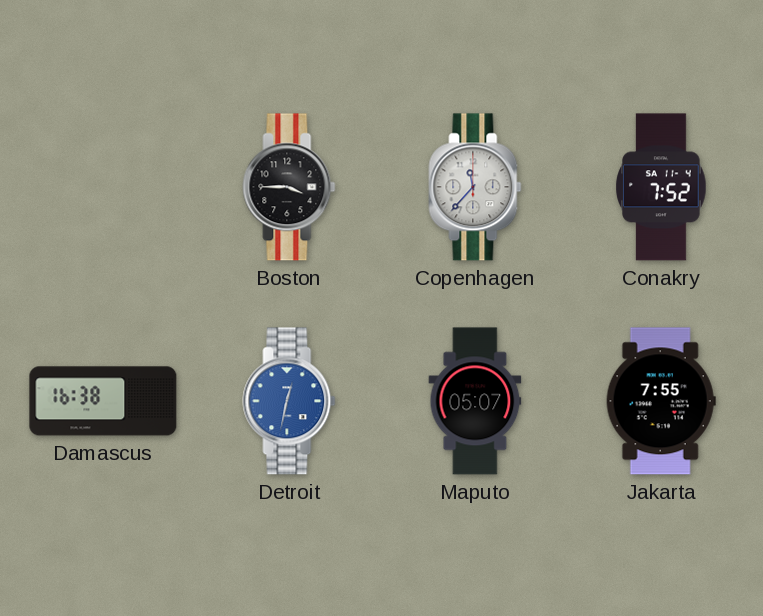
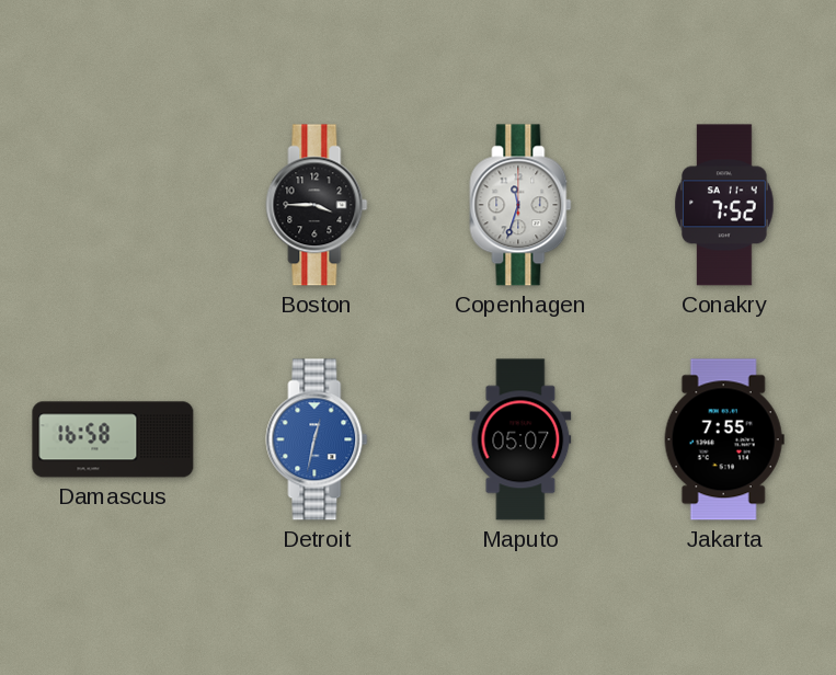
Copenhagen: 11:37 -> 11:33 (520, 205)
Damascus: 16:38 -> 16:58 (113, 439)
